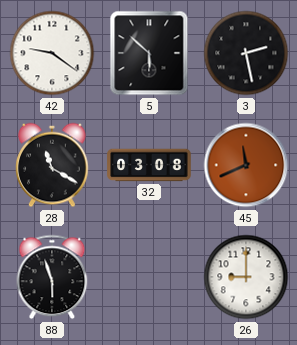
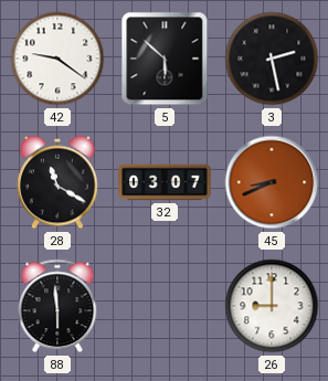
32: 03:08 -> 03:07 (165, 182)
45: 11:41 -> 8:41 (272, 182)
88: 5:57 -> 5:59 (57, 306)
